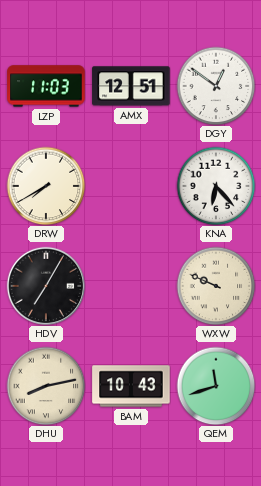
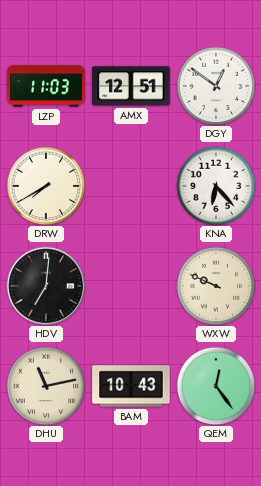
HDV: 7:05 -> 7:01 (45, 285)
DHU: 8:13 -> 11:13 (46, 386)
QEM: 11:42 -> 12:24 (216, 386)
